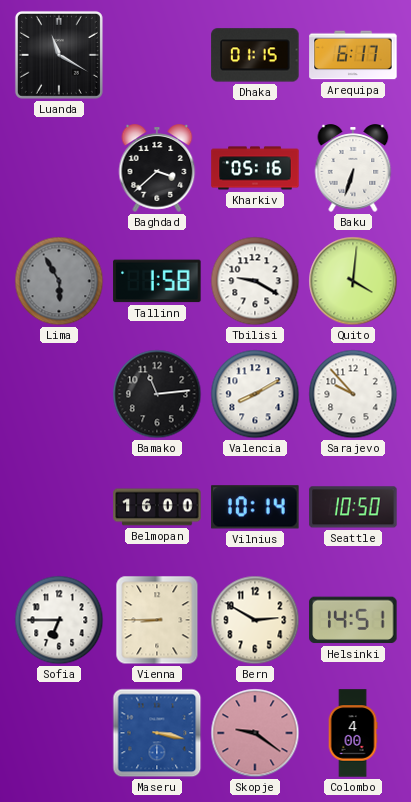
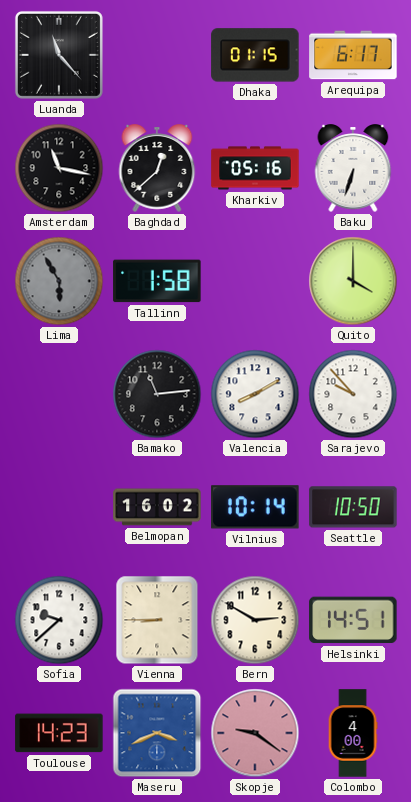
Luanda: 11:20 -> 11:23 (59, 55)
Amsterdam: none -> 11:17 (59, 168)
Baghdad: 3:38 -> 12:38 (157, 168)
Tbilisi: 9:20 -> none (255, 281)
Quito: 4:01 -> 4:00 (353, 281)
Belmopan: 16:00 -> 16:02 (157, 507)
Sofia: 6:45 -> 9:38 (59, 620)
Toulouse: none -> 14:23 (59, 733)
Maseru: 3:17 -> 3:41 (157, 733)
